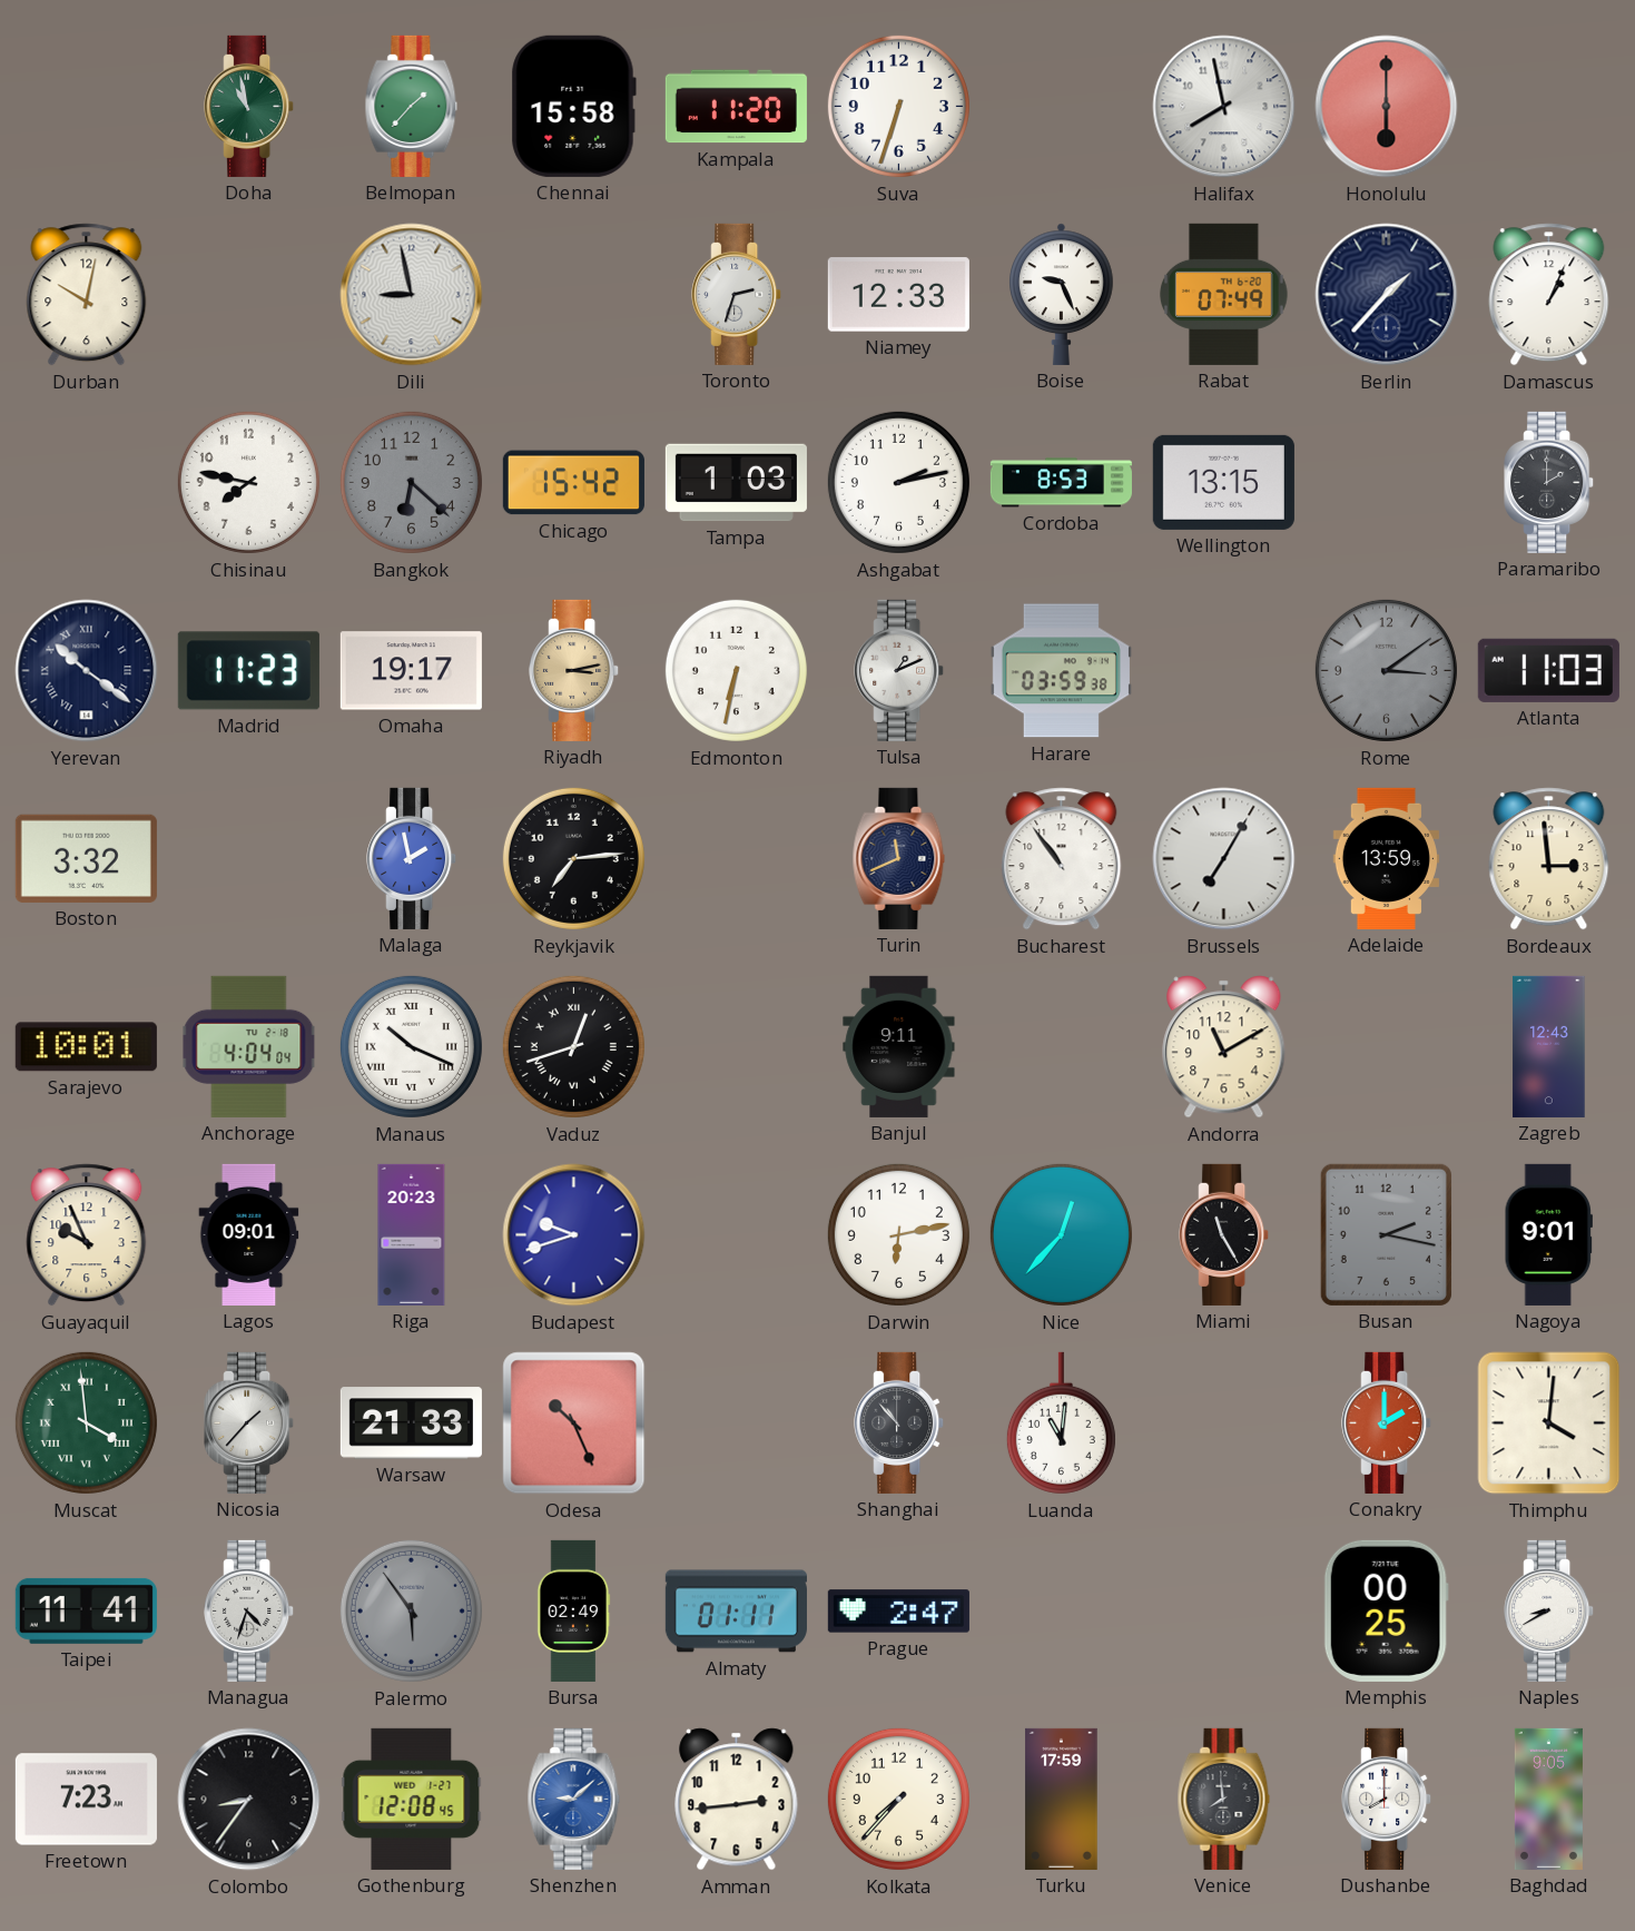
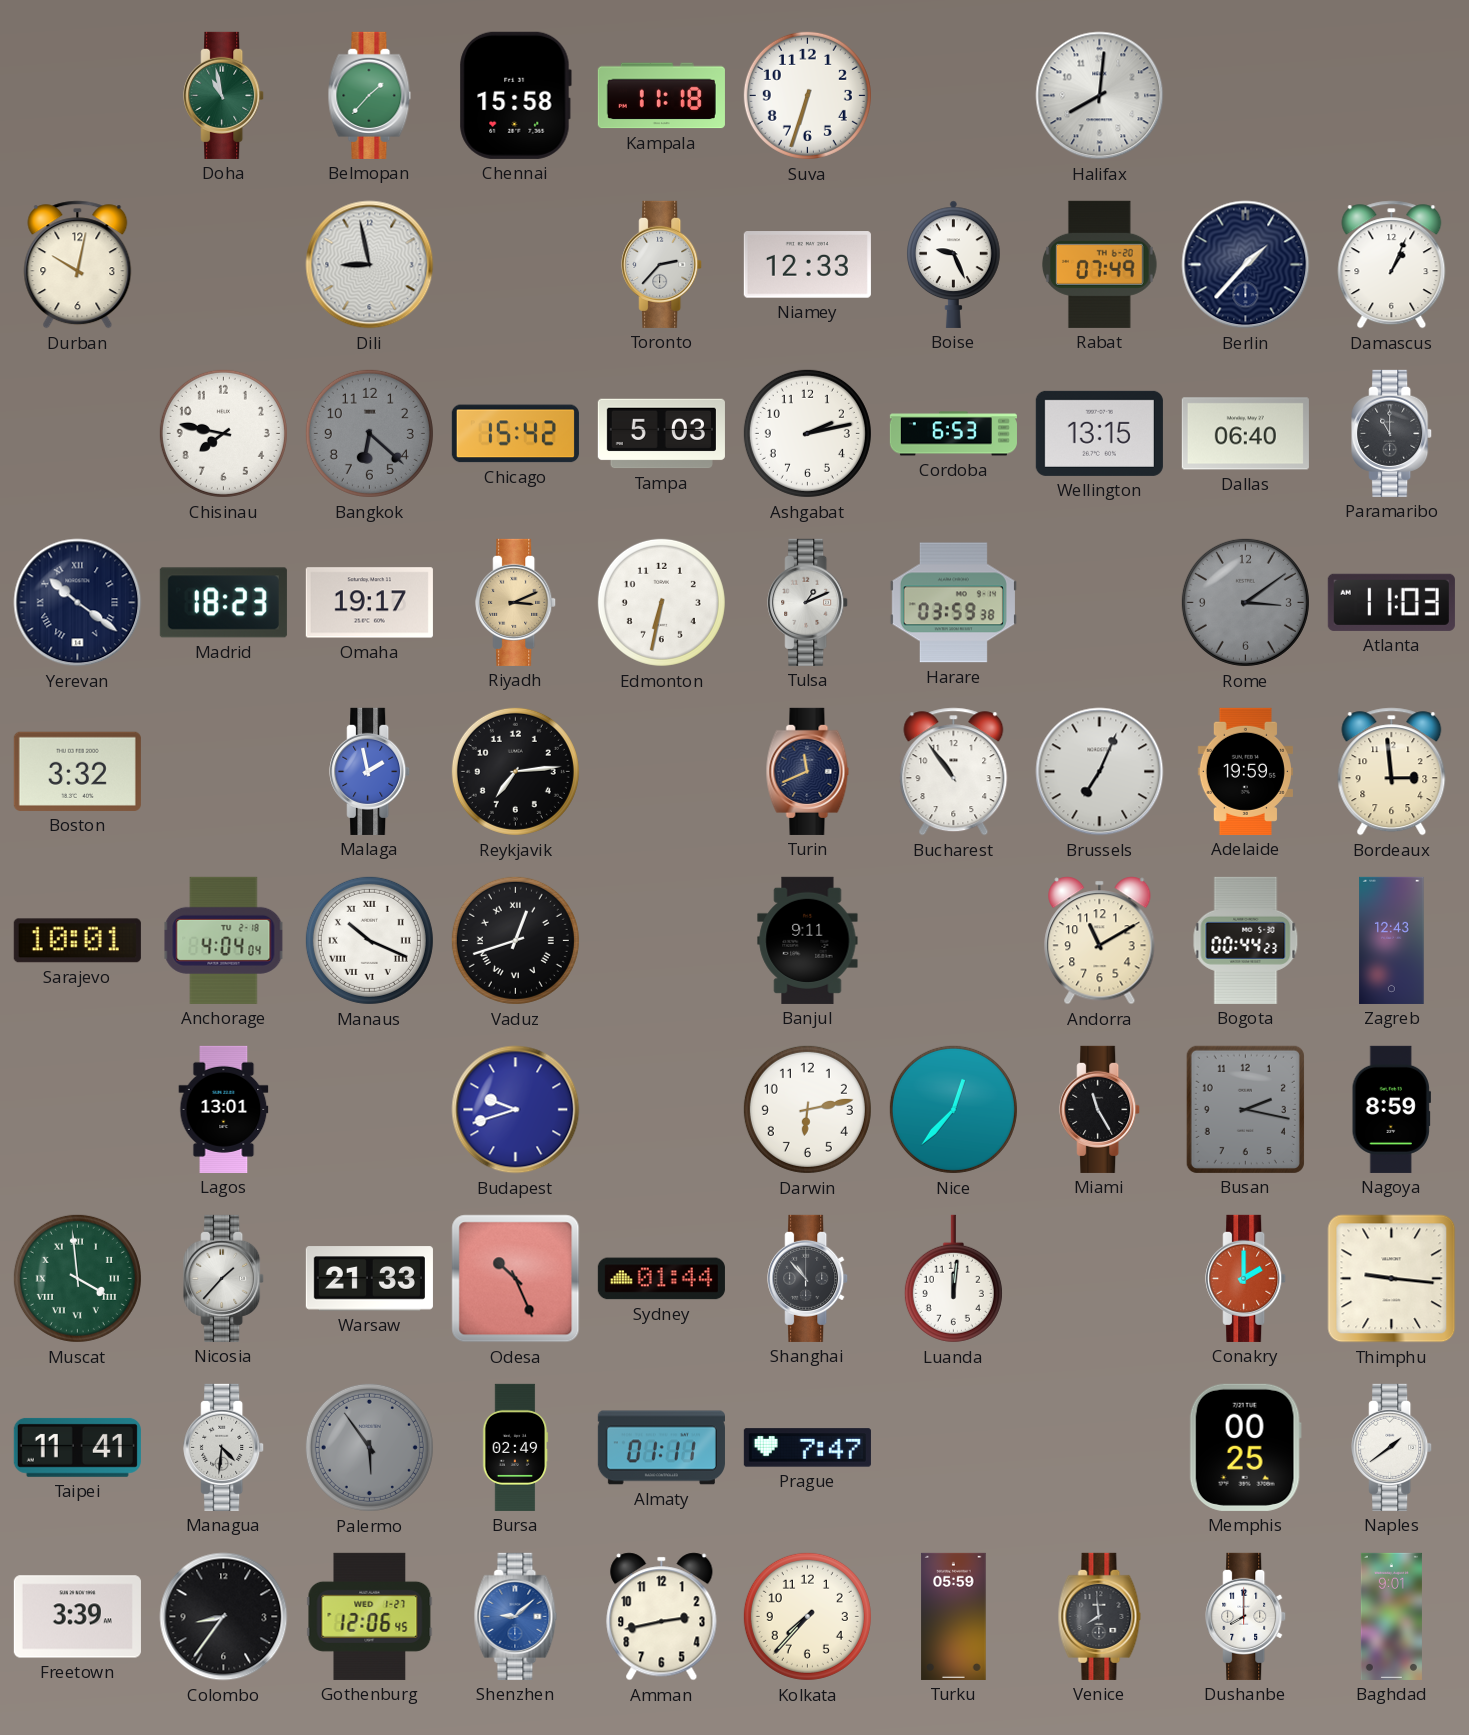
Kampala: 11:20 -> 11:18 (661, 96)
Halifax: 7:58 -> 8:01 (1100, 96)
Honolulu: 6:00 -> none (1387, 107)
Toronto: 2:33 -> 2:37 (662, 264)
Tampa: 1:03 -> 5:03 (661, 434)
Cordoba: 8:53 -> 6:53 (953, 434)
Dallas: none -> 06:40 (1245, 434)
Paramaribo: 2:00 -> 11:00 (1392, 433)
Madrid: 11:23 -> 18:23 (223, 603)
Riyadh: 3:13 -> 3:11 (516, 602)
Brussels: 7:05 -> 7:04 (1100, 772)
Adelaide: 13:59 -> 19:59 (1245, 771)
Bogota: none -> 00:44 (1246, 940)
Guayaquil: 9:56 -> none (87, 1235)
Lagos: 09:01 -> 13:01 (224, 1109)
Riga: 20:23 -> none (412, 1234)
Nagoya: 9:01 -> 8:59 (1391, 1109)
Sydney: none -> 01:44 (661, 1279)
Luanda: 11:01 -> 12:01 (953, 1279)
Thimphu: 4:01 -> 9:16 (1392, 1279)
Managua: 4:33 -> 4:31 (224, 1447)
Prague: 2:47 -> 7:47 (807, 1448)
Naples: 8:40 -> 1:39 (1392, 1447)
Freetown: 7:23 -> 3:39 (77, 1617)
Gothenburg: 12:08 -> 12:06 (370, 1616)
Amman: 2:44 -> 2:43 (662, 1617)
Turku: 17:59 -> 05:59 (954, 1616)
Baghdad: 9:05 -> 9:01 (1391, 1616)
